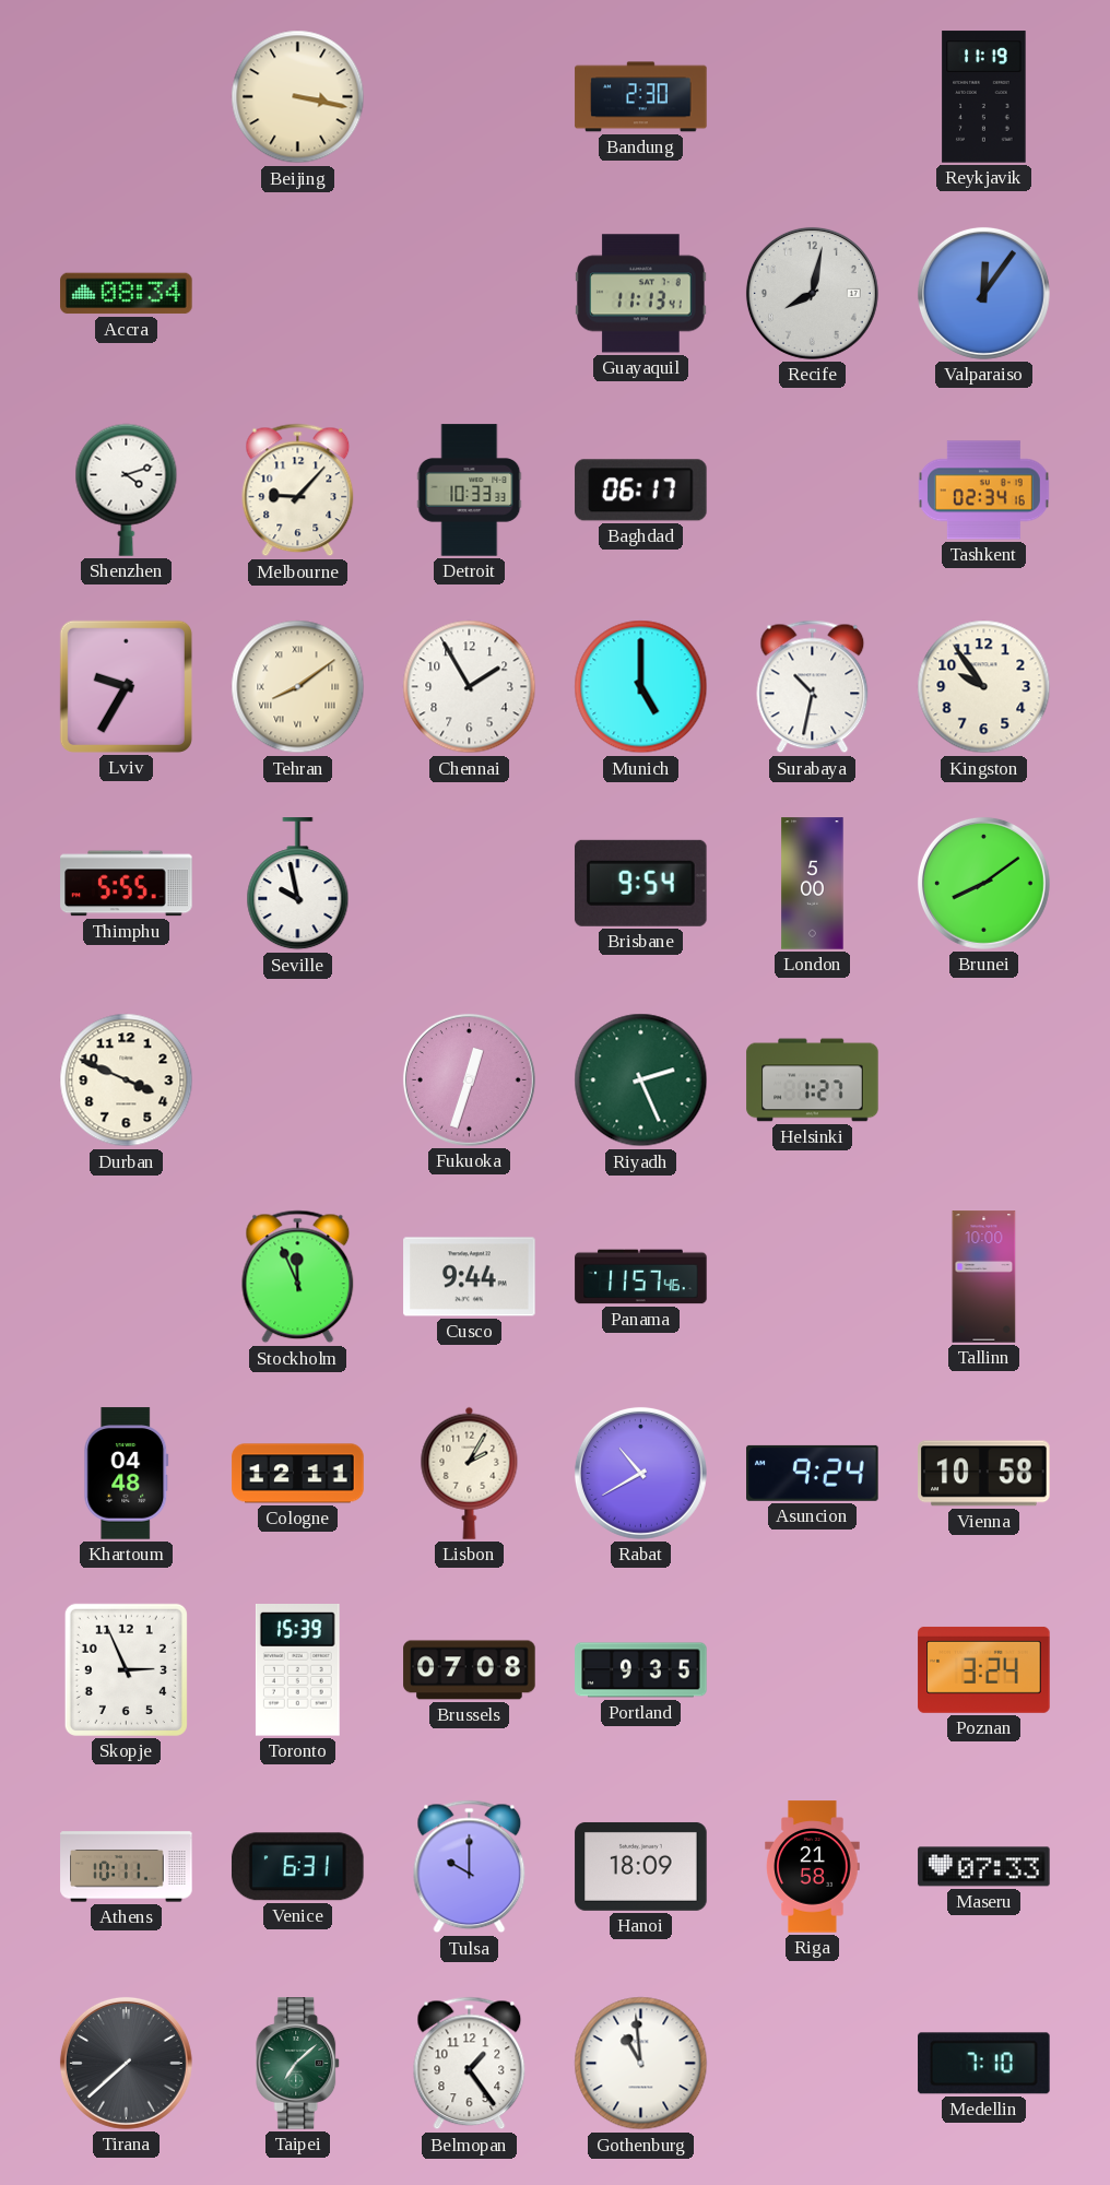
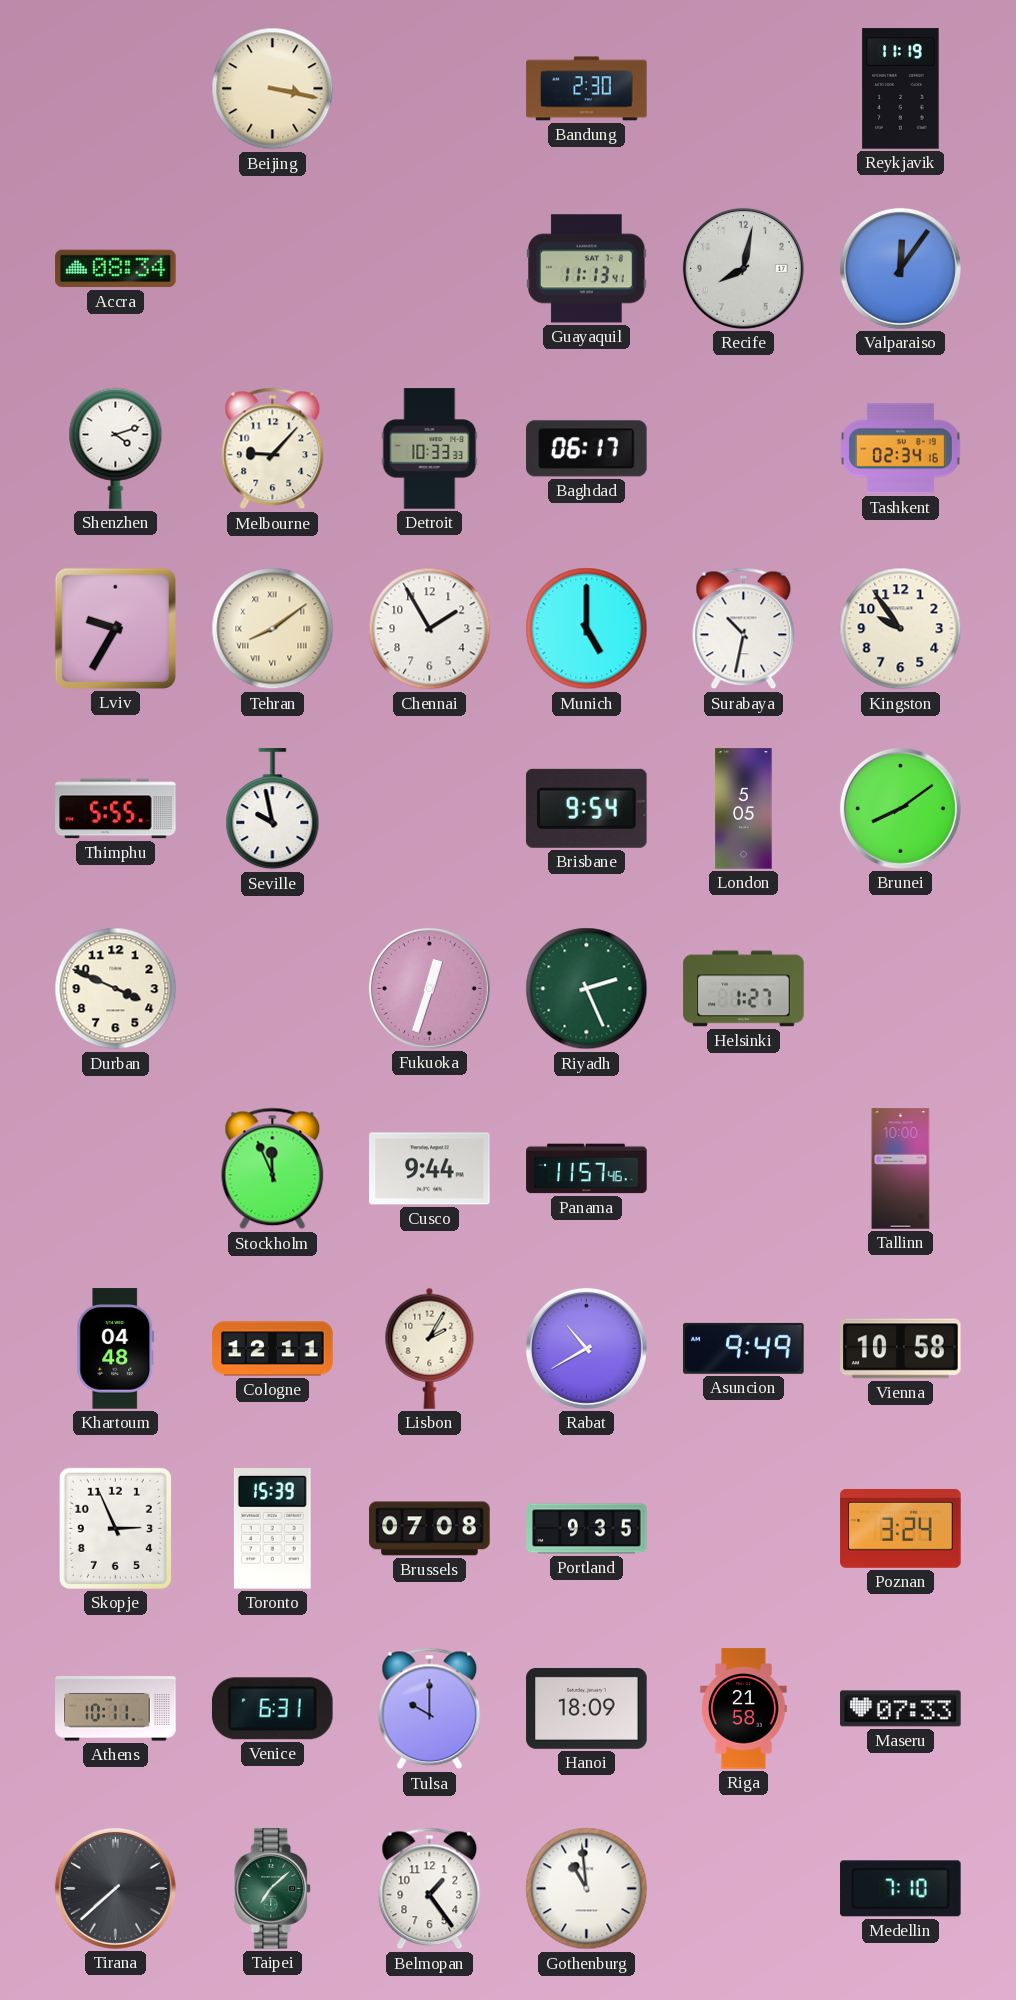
London: 5:00 -> 5:05 (744, 809)
Asuncion: 9:24 -> 9:49 (744, 1348)
